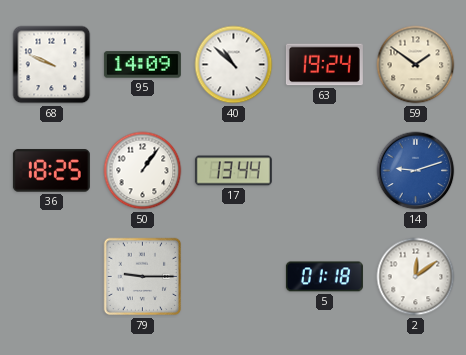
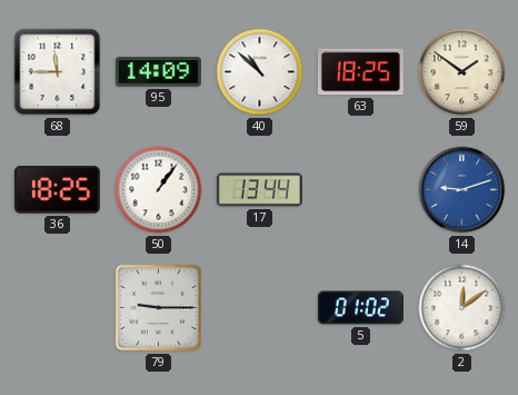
68: 9:49 -> 11:45 (58, 72)
63: 19:24 -> 18:25 (360, 72)
5: 01:18 -> 01:02 (360, 308)
